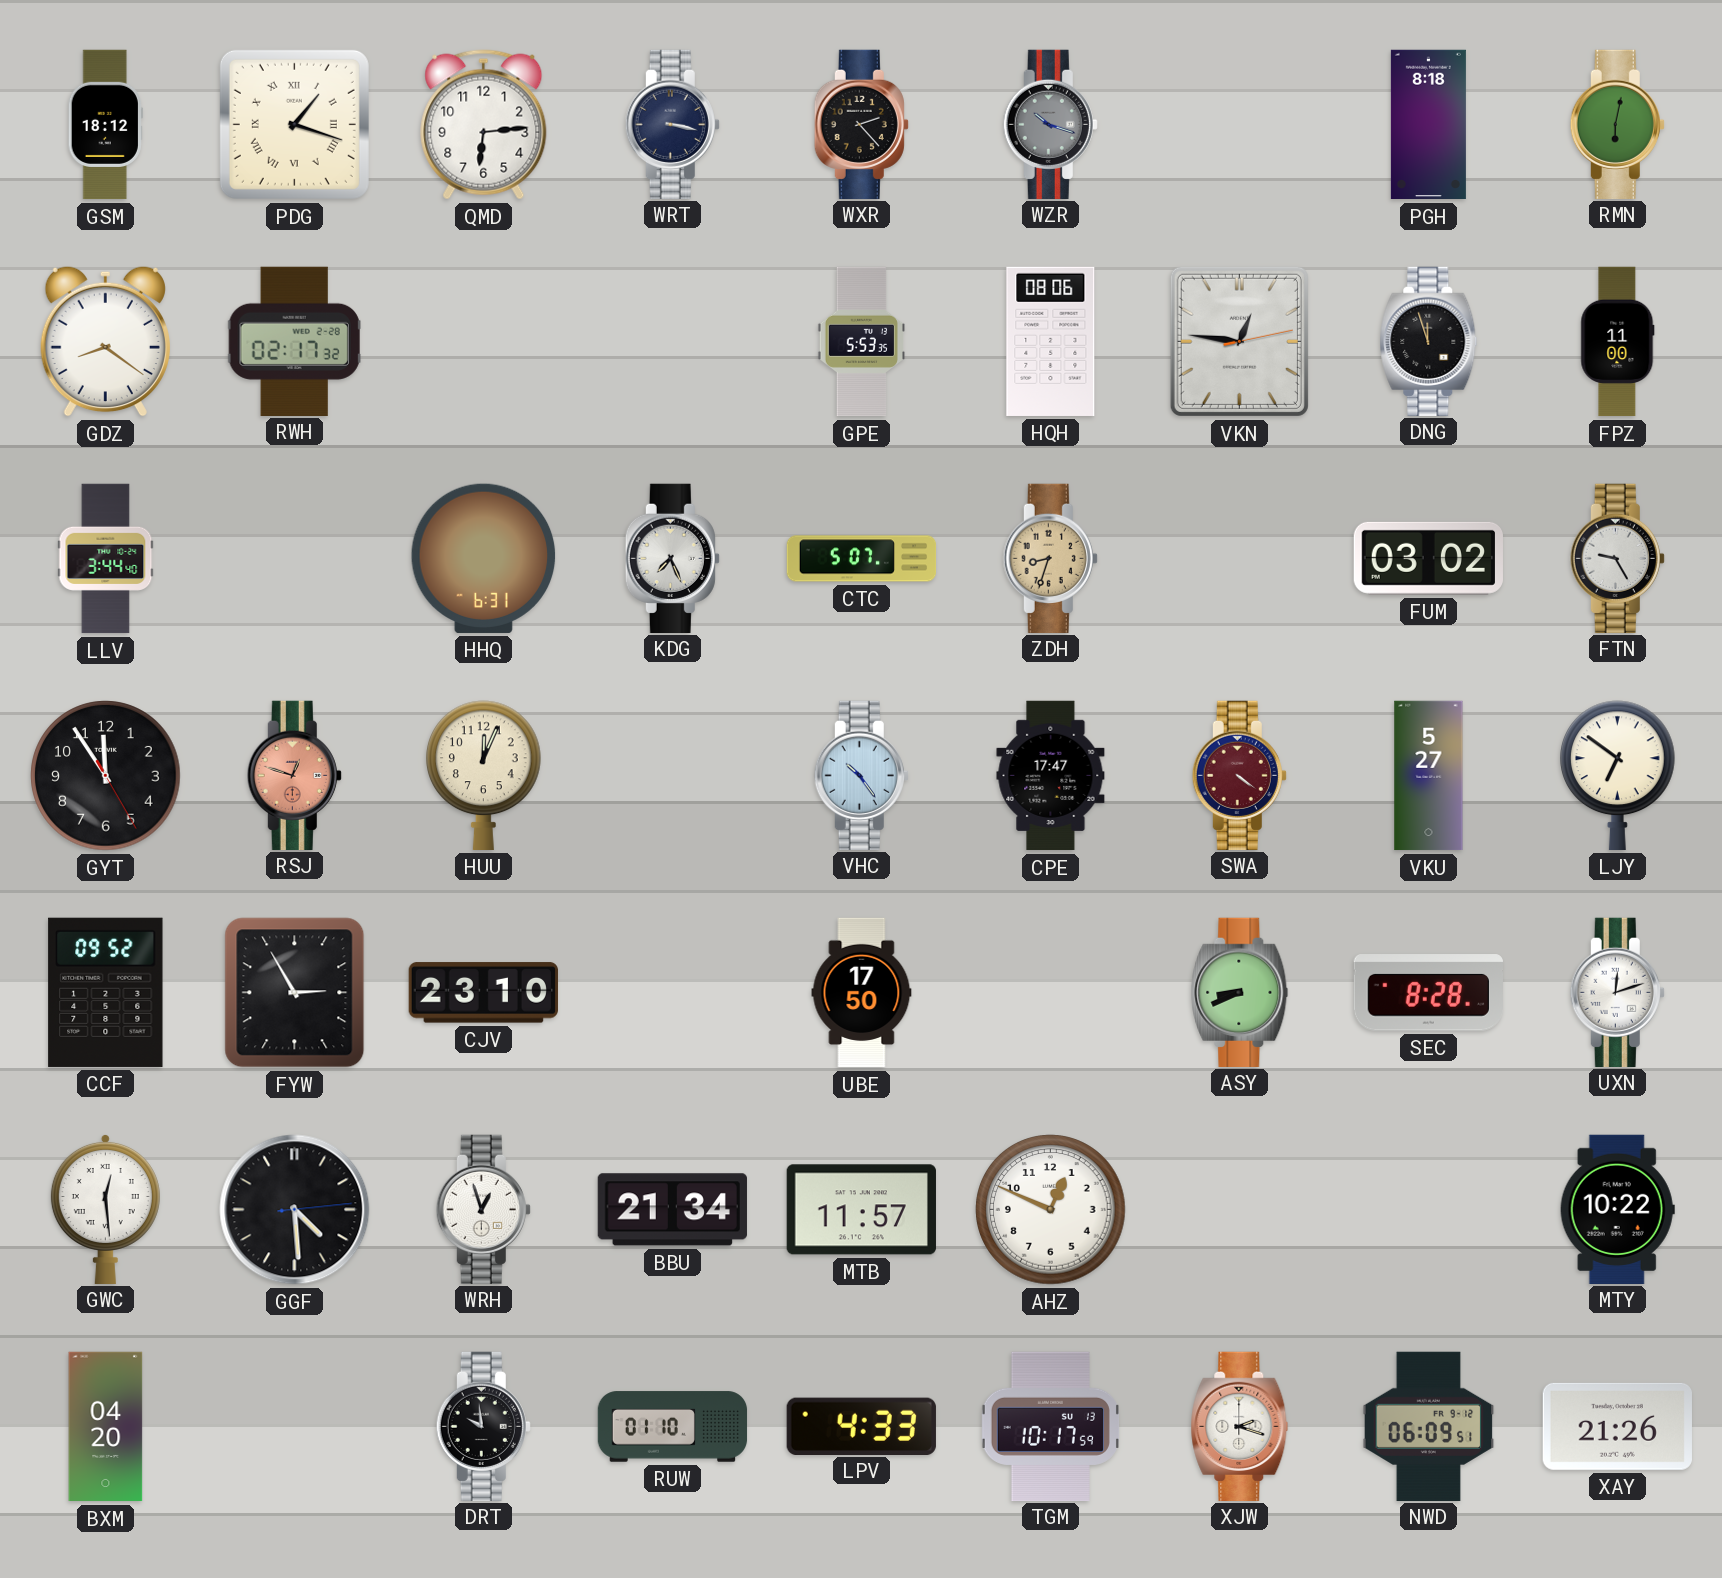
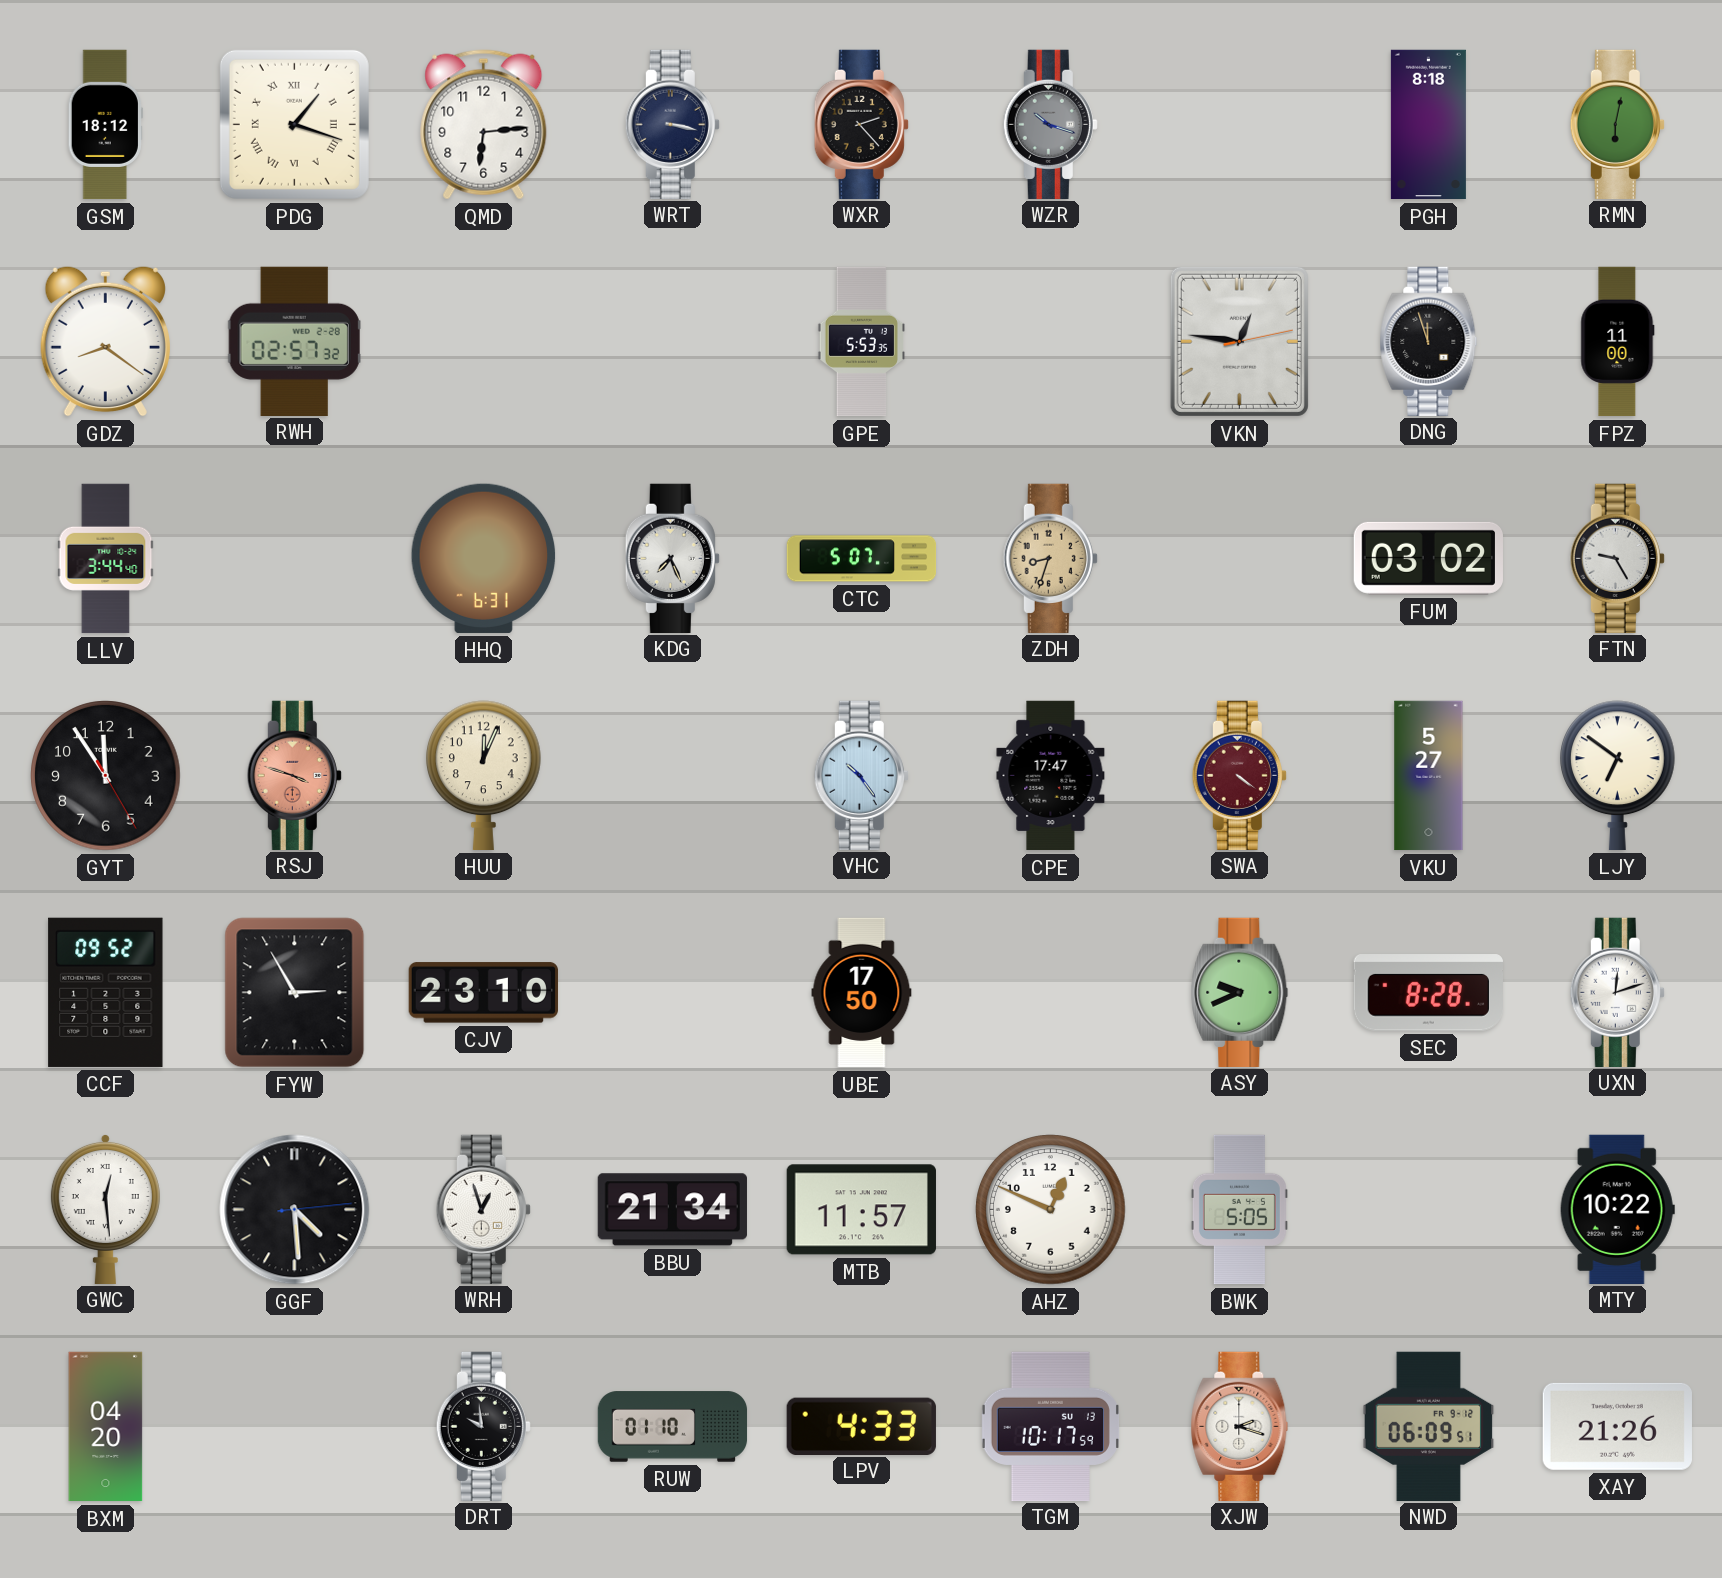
RWH: 02:17 -> 02:57 (294, 341)
HQH: 08:06 -> none (1051, 341)
RSJ: 12:48 -> 3:48 (294, 775)
ASY: 8:41 -> 9:41 (1240, 992)
BWK: none -> 5:05 (1239, 1210)
